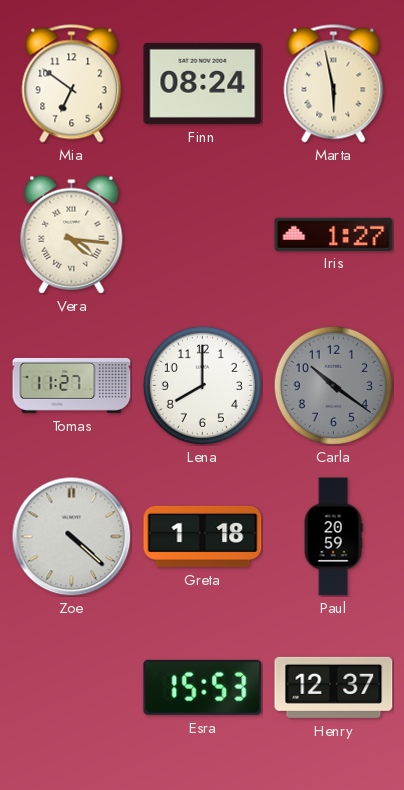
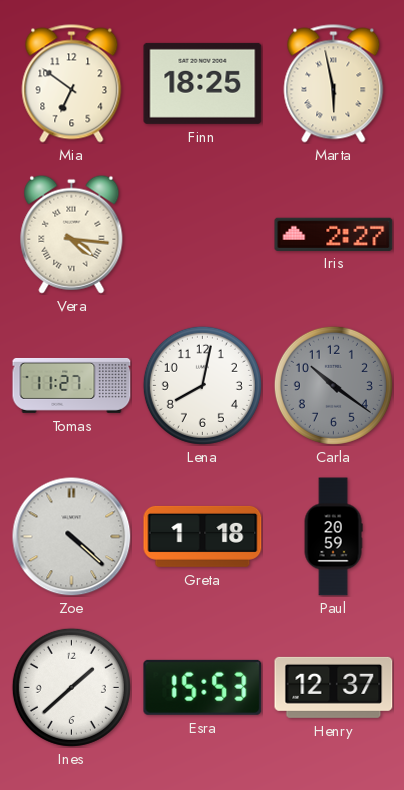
Finn: 08:24 -> 18:25 (203, 83)
Iris: 1:27 -> 2:27 (334, 234)
Lena: 8:00 -> 8:02 (202, 385)
Ines: none -> 1:38 (71, 687)
